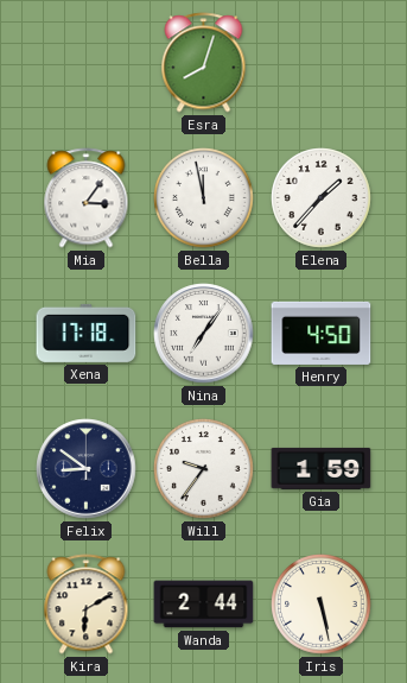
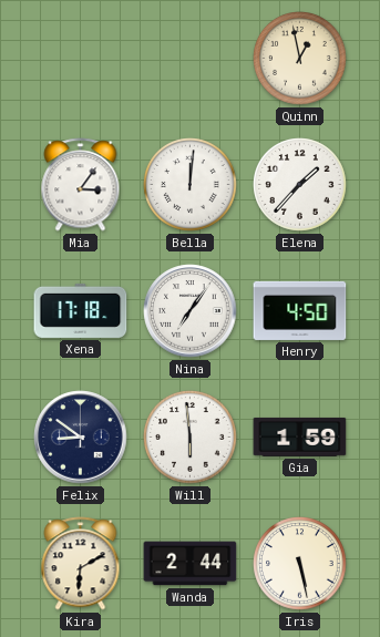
Esra: 8:03 -> none (204, 63)
Quinn: none -> 12:58 (300, 59)
Bella: 11:58 -> 12:01 (191, 185)
Will: 9:36 -> 5:59 (191, 438)
